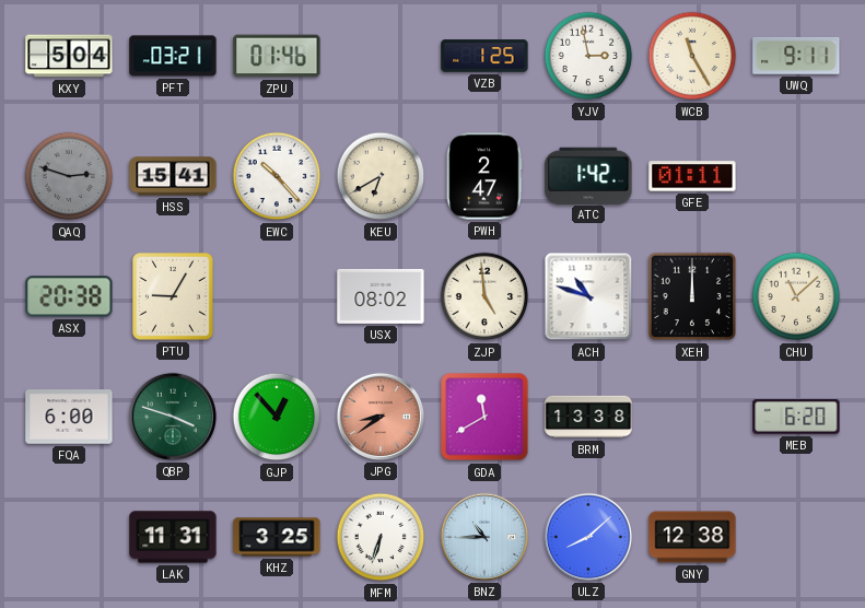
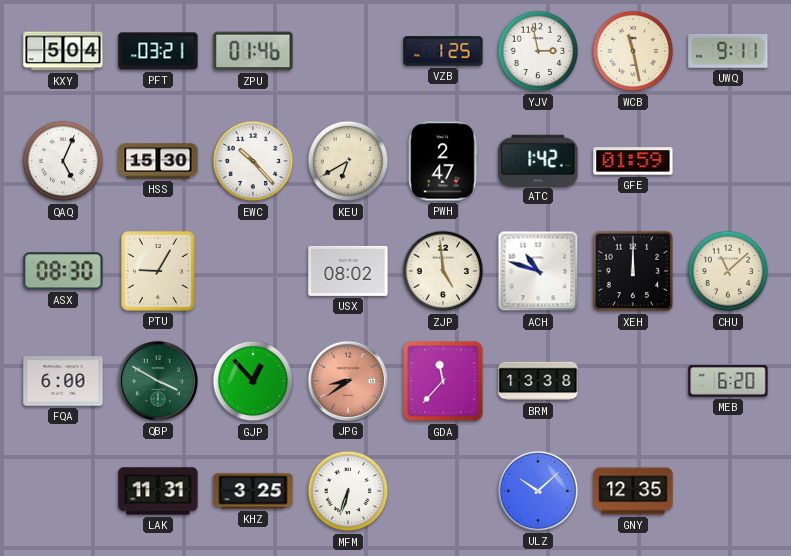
WCB: 11:25 -> 11:28 (633, 51)
QAQ: 2:48 -> 5:04 (63, 161)
QAQ dial: grey -> white (63, 161)
HSS: 15:41 -> 15:30 (158, 161)
GFE: 01:11 -> 01:59 (633, 161)
ASX: 20:38 -> 08:30 (63, 271)
QBP: 3:48 -> 3:50 (158, 381)
GDA: 11:40 -> 11:37 (443, 381)
BNZ: 10:45 -> none (484, 537)
ULZ: 8:08 -> 10:08 (538, 491)
GNY: 12:38 -> 12:35 (633, 491)
